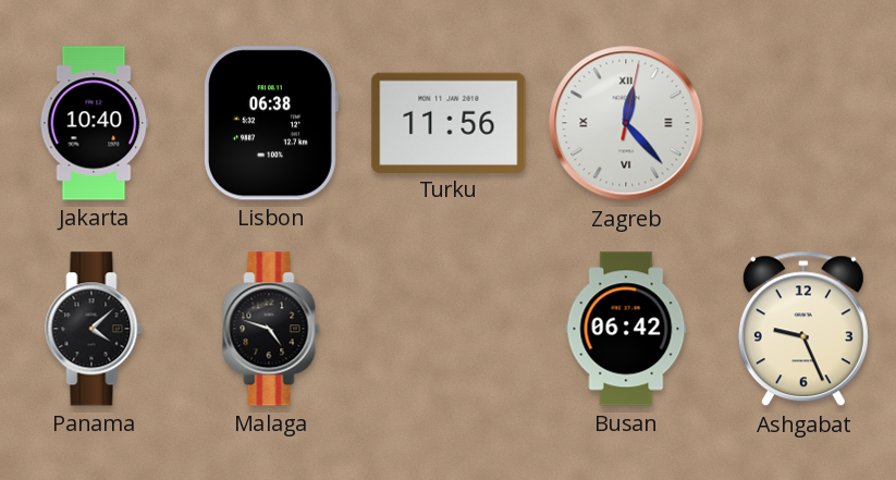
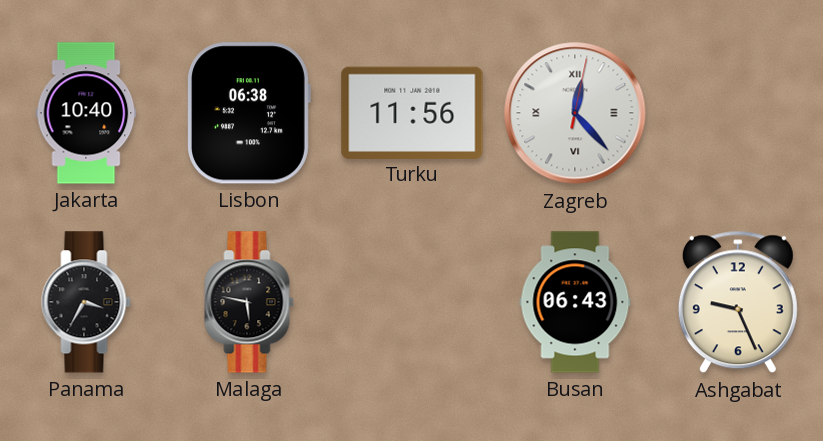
Panama: 4:08 -> 3:35 (86, 302)
Malaga: 4:48 -> 5:47 (249, 302)
Busan: 06:42 -> 06:43 (575, 302)
